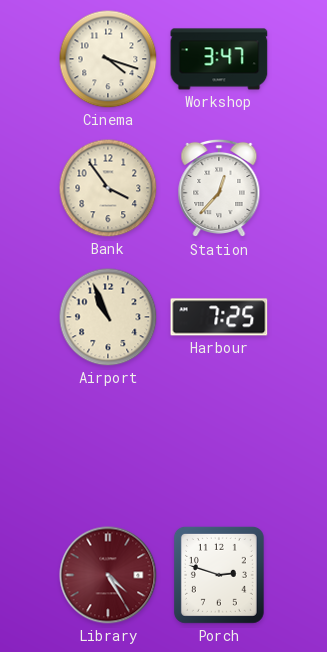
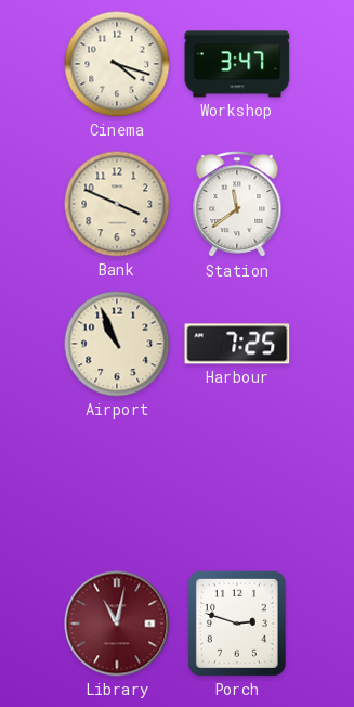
Bank: 3:54 -> 3:49 (117, 204)
Station: 12:37 -> 11:39 (237, 204)
Library: 4:25 -> 11:02 (117, 624)
